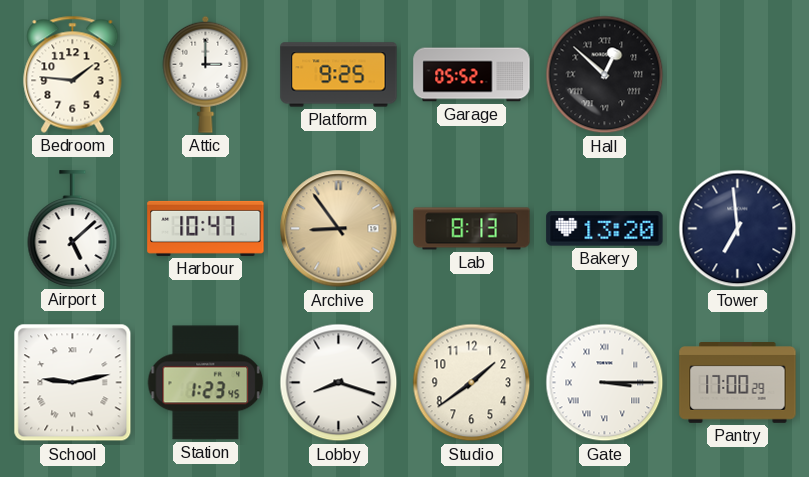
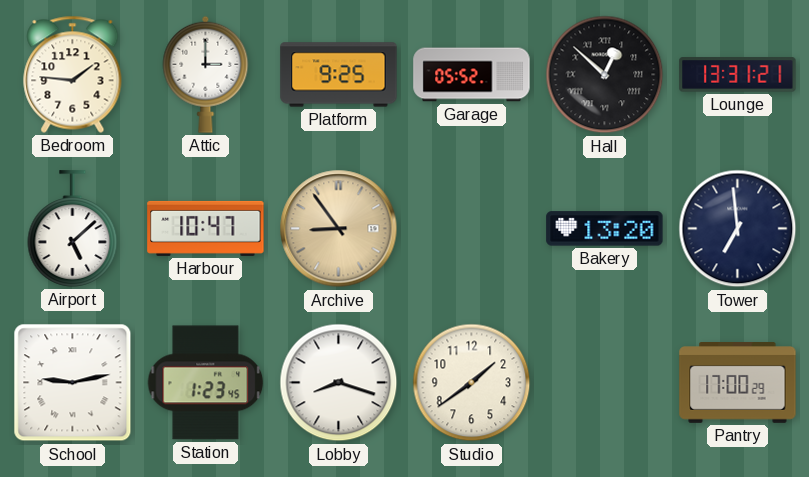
Lounge: none -> 13:31 (738, 75)
Lab: 8:13 -> none (472, 229)
Gate: 3:15 -> none (605, 383)
